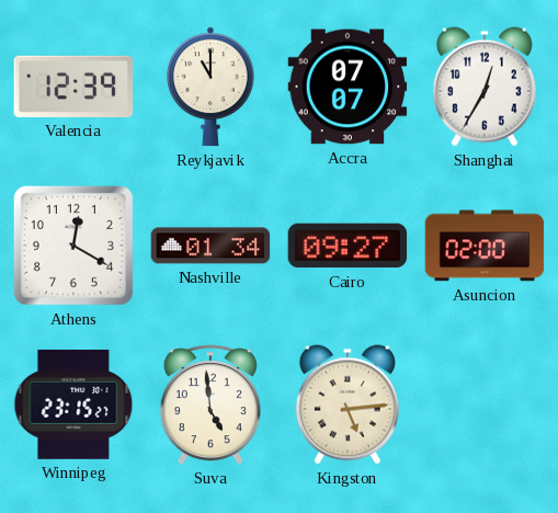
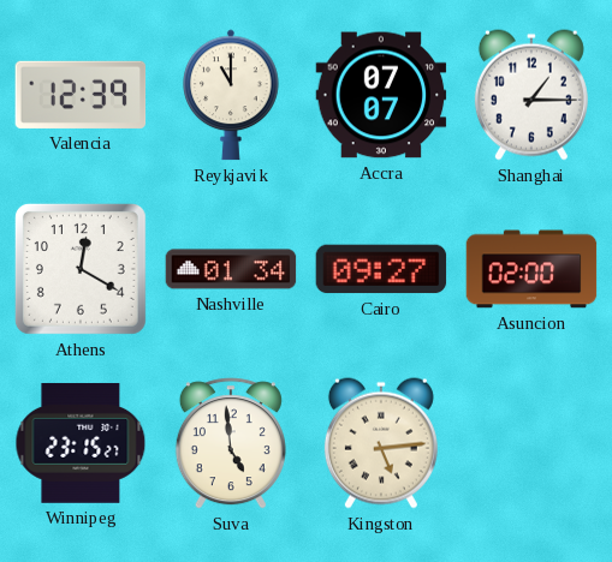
Shanghai: 12:35 -> 1:15 (531, 95)
